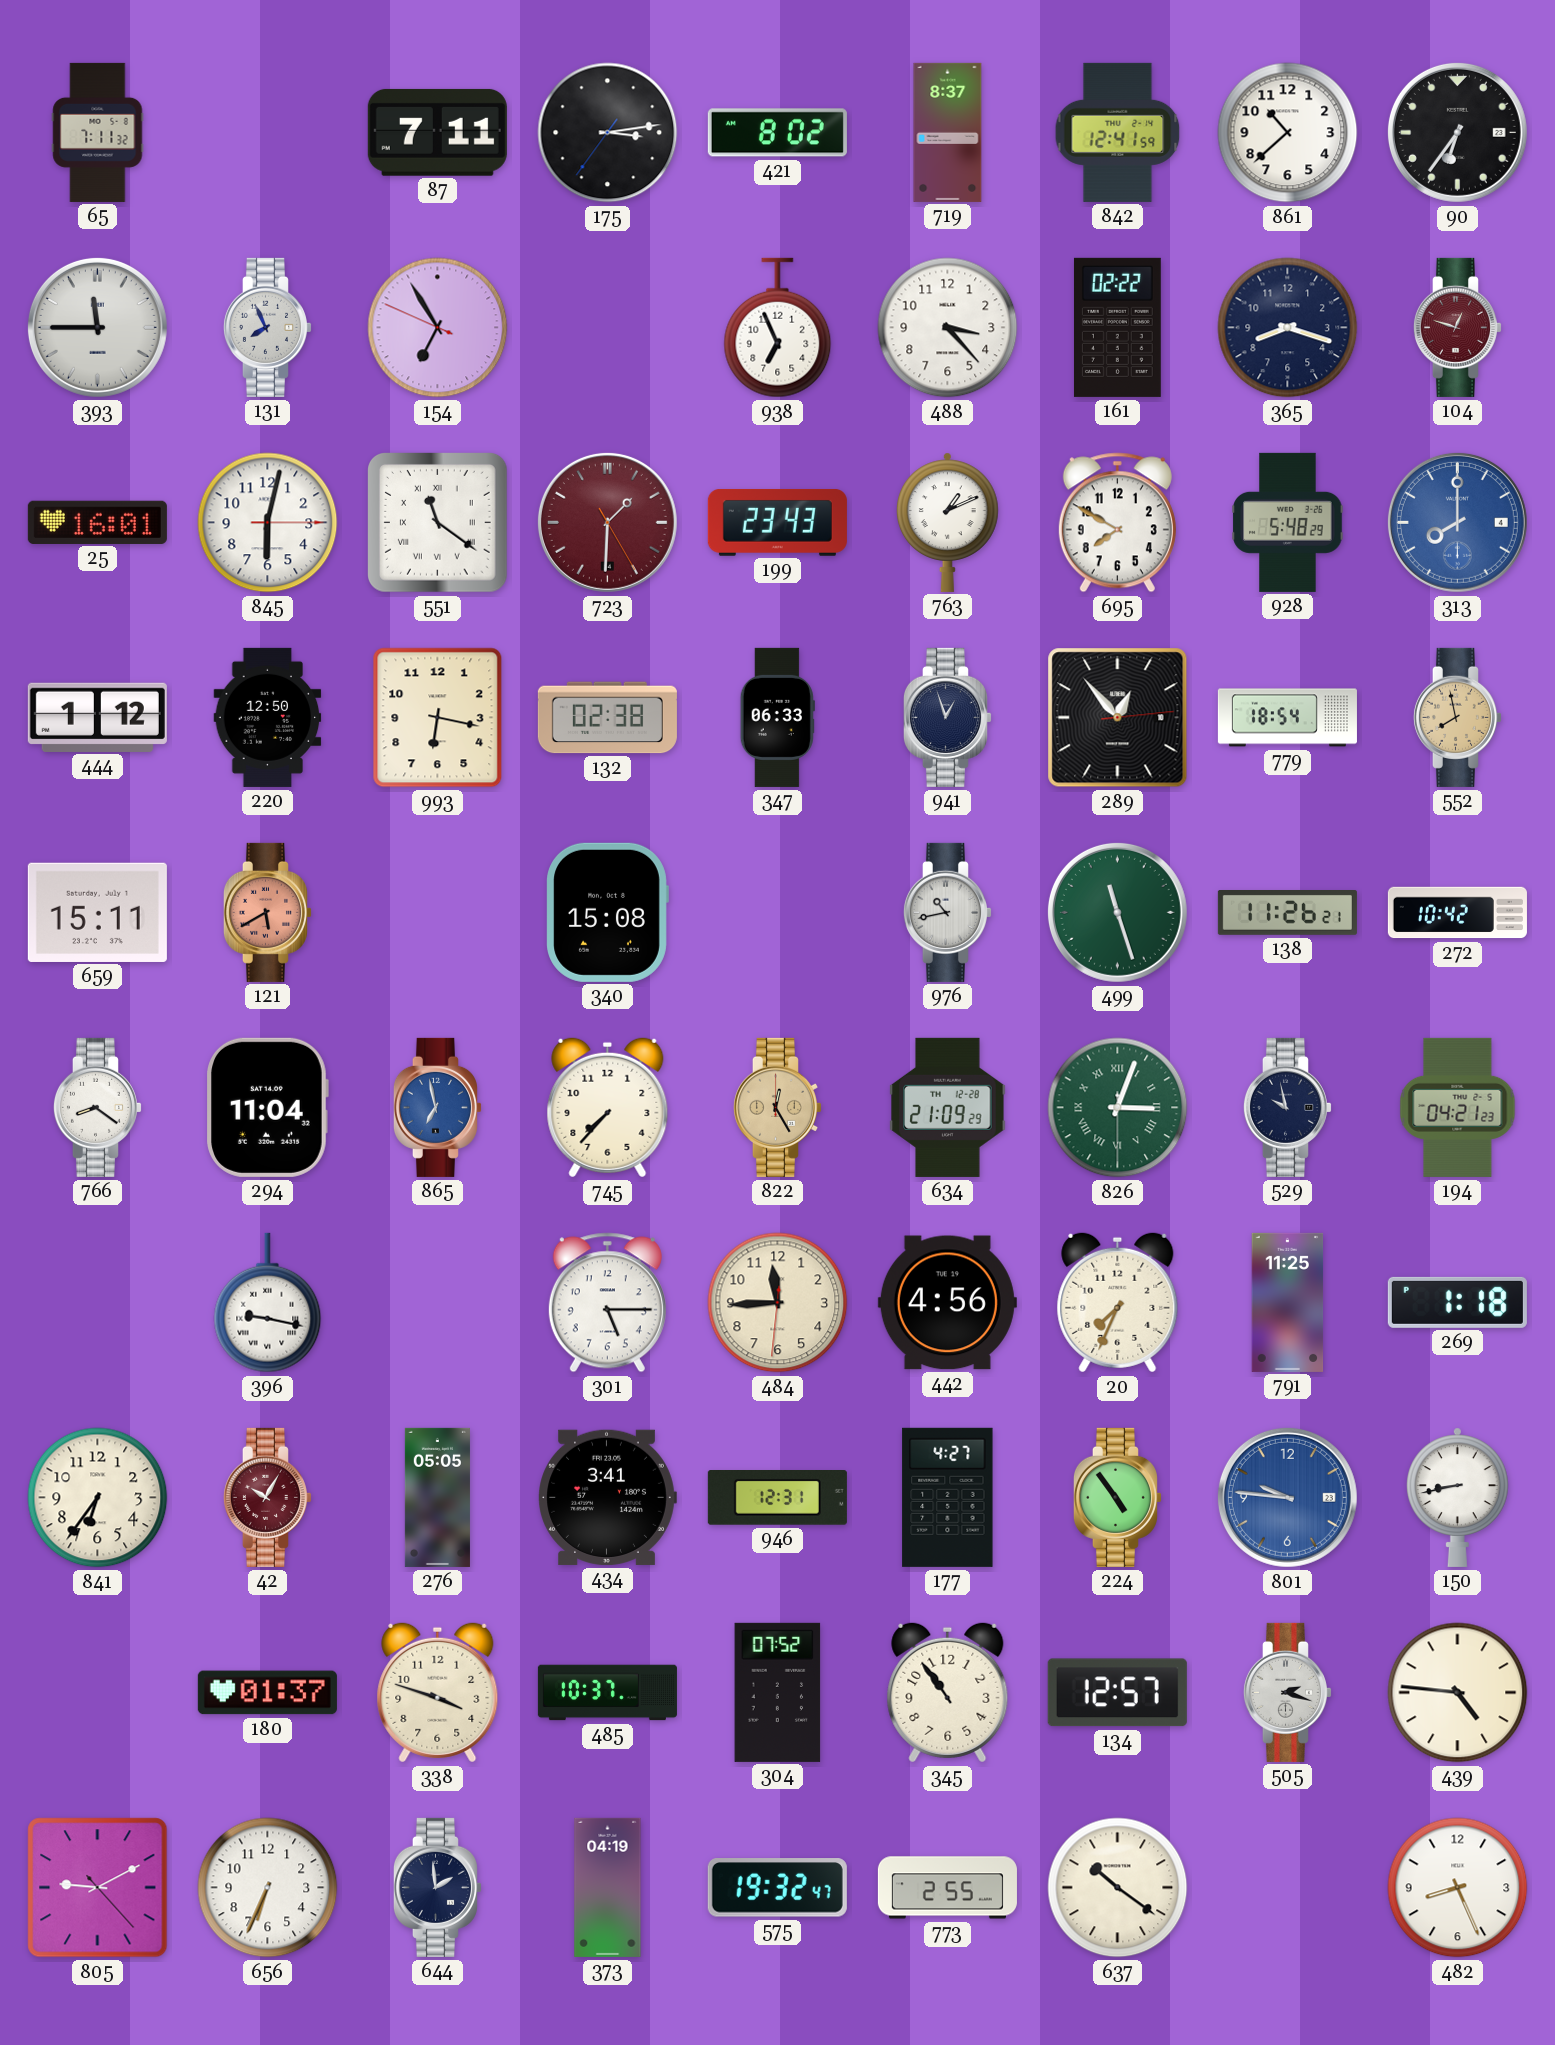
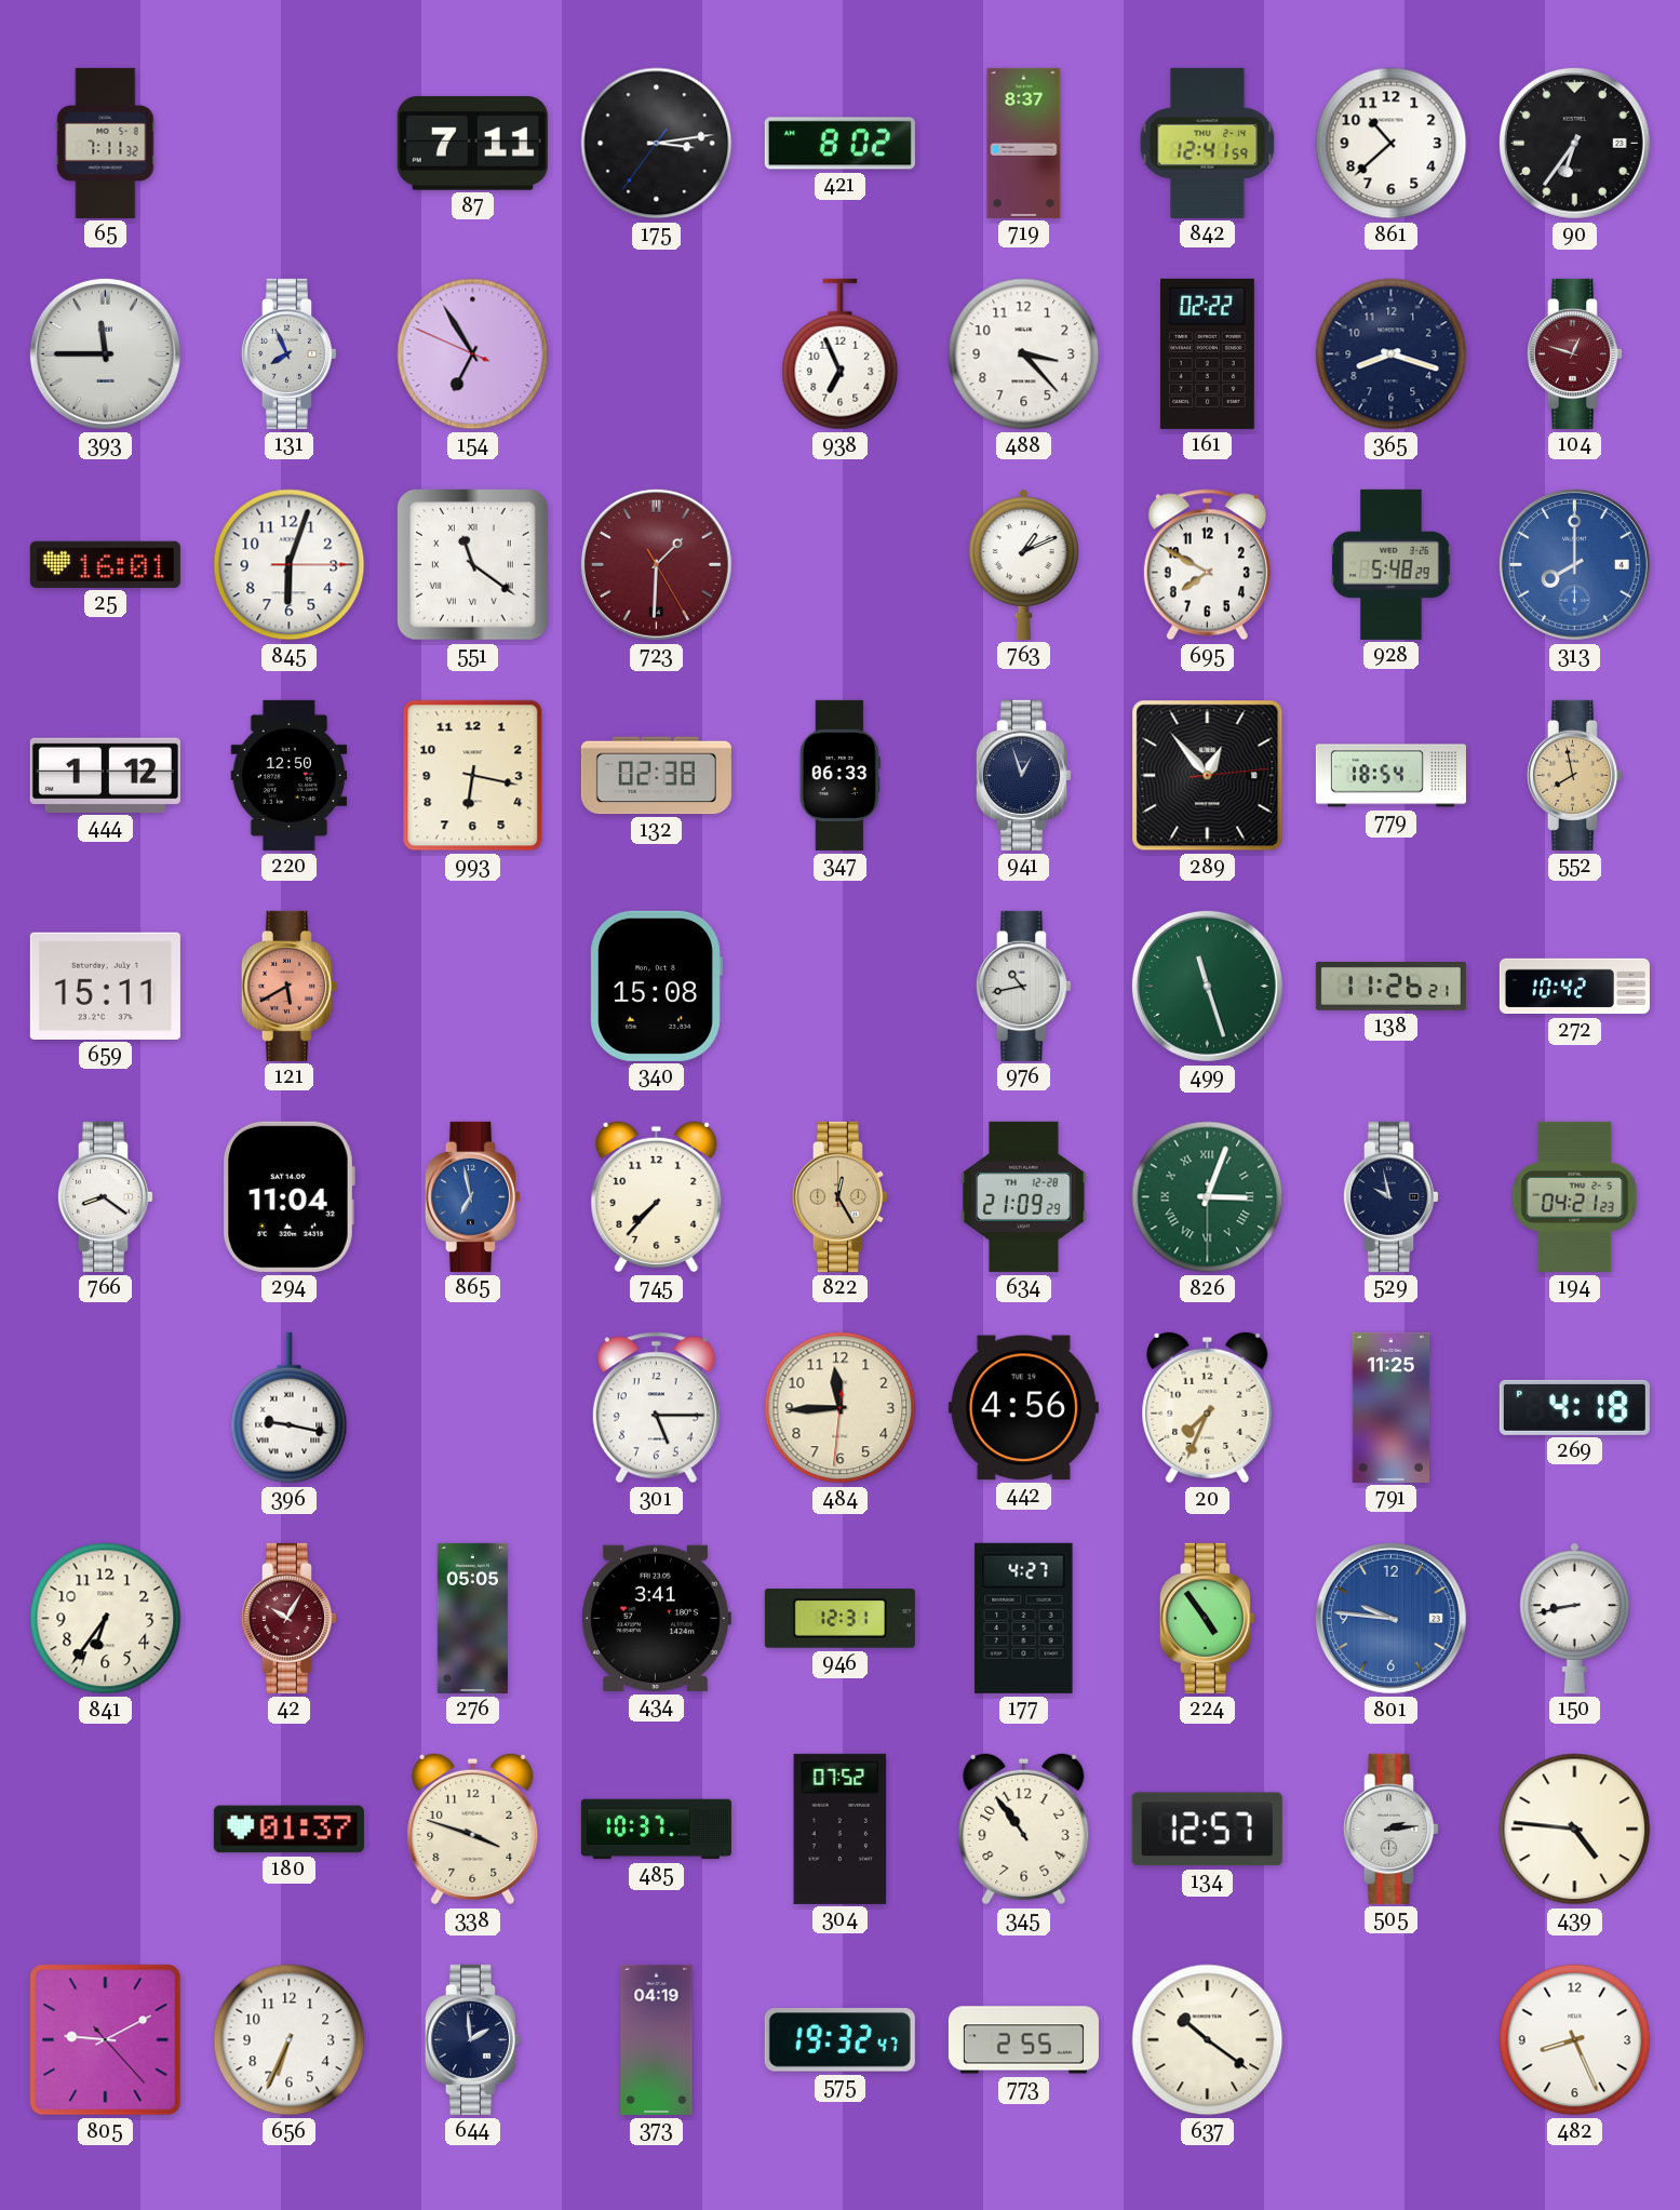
845: 6:02 -> 6:03 (290, 565)
199: 23:43 -> none (777, 523)
269: 1:18 -> 4:18 (1574, 1407)
505: 2:18 -> 2:14 (1390, 1829)
